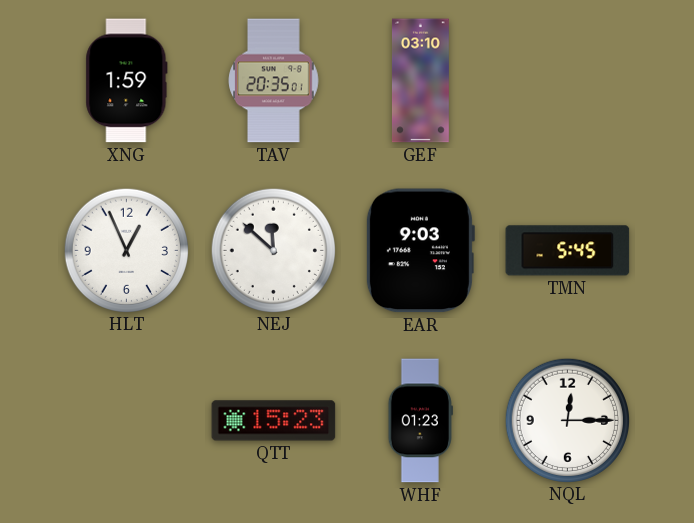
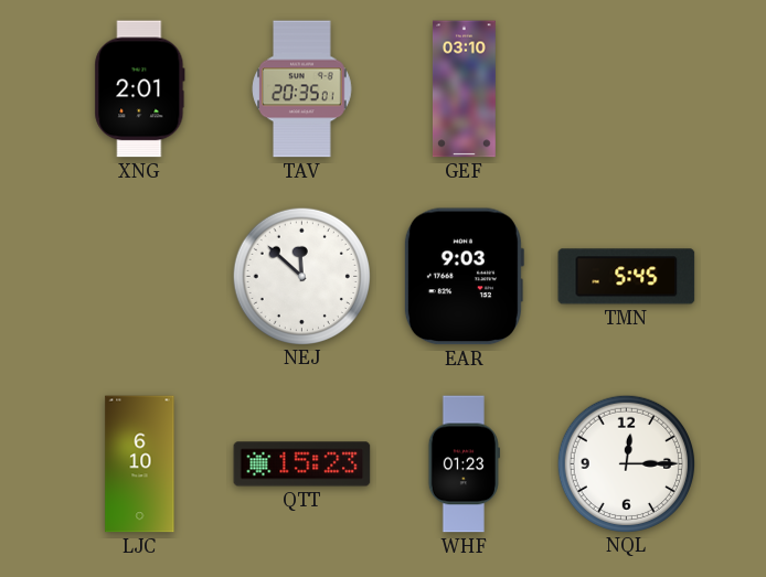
XNG: 1:59 -> 2:01 (140, 89)
HLT: 12:56 -> none (126, 250)
LJC: none -> 6:10 (140, 464)
